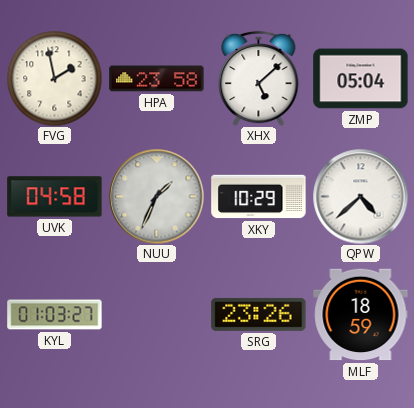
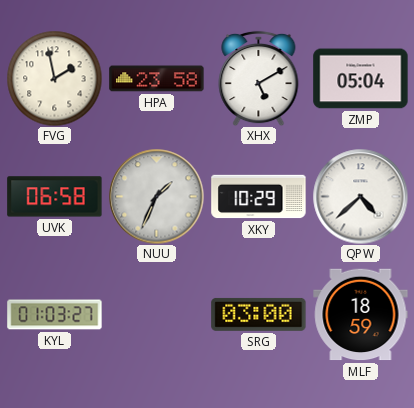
XHX: 5:08 -> 5:10 (259, 78)
UVK: 04:58 -> 06:58 (55, 197)
SRG: 23:26 -> 03:00 (259, 314)
